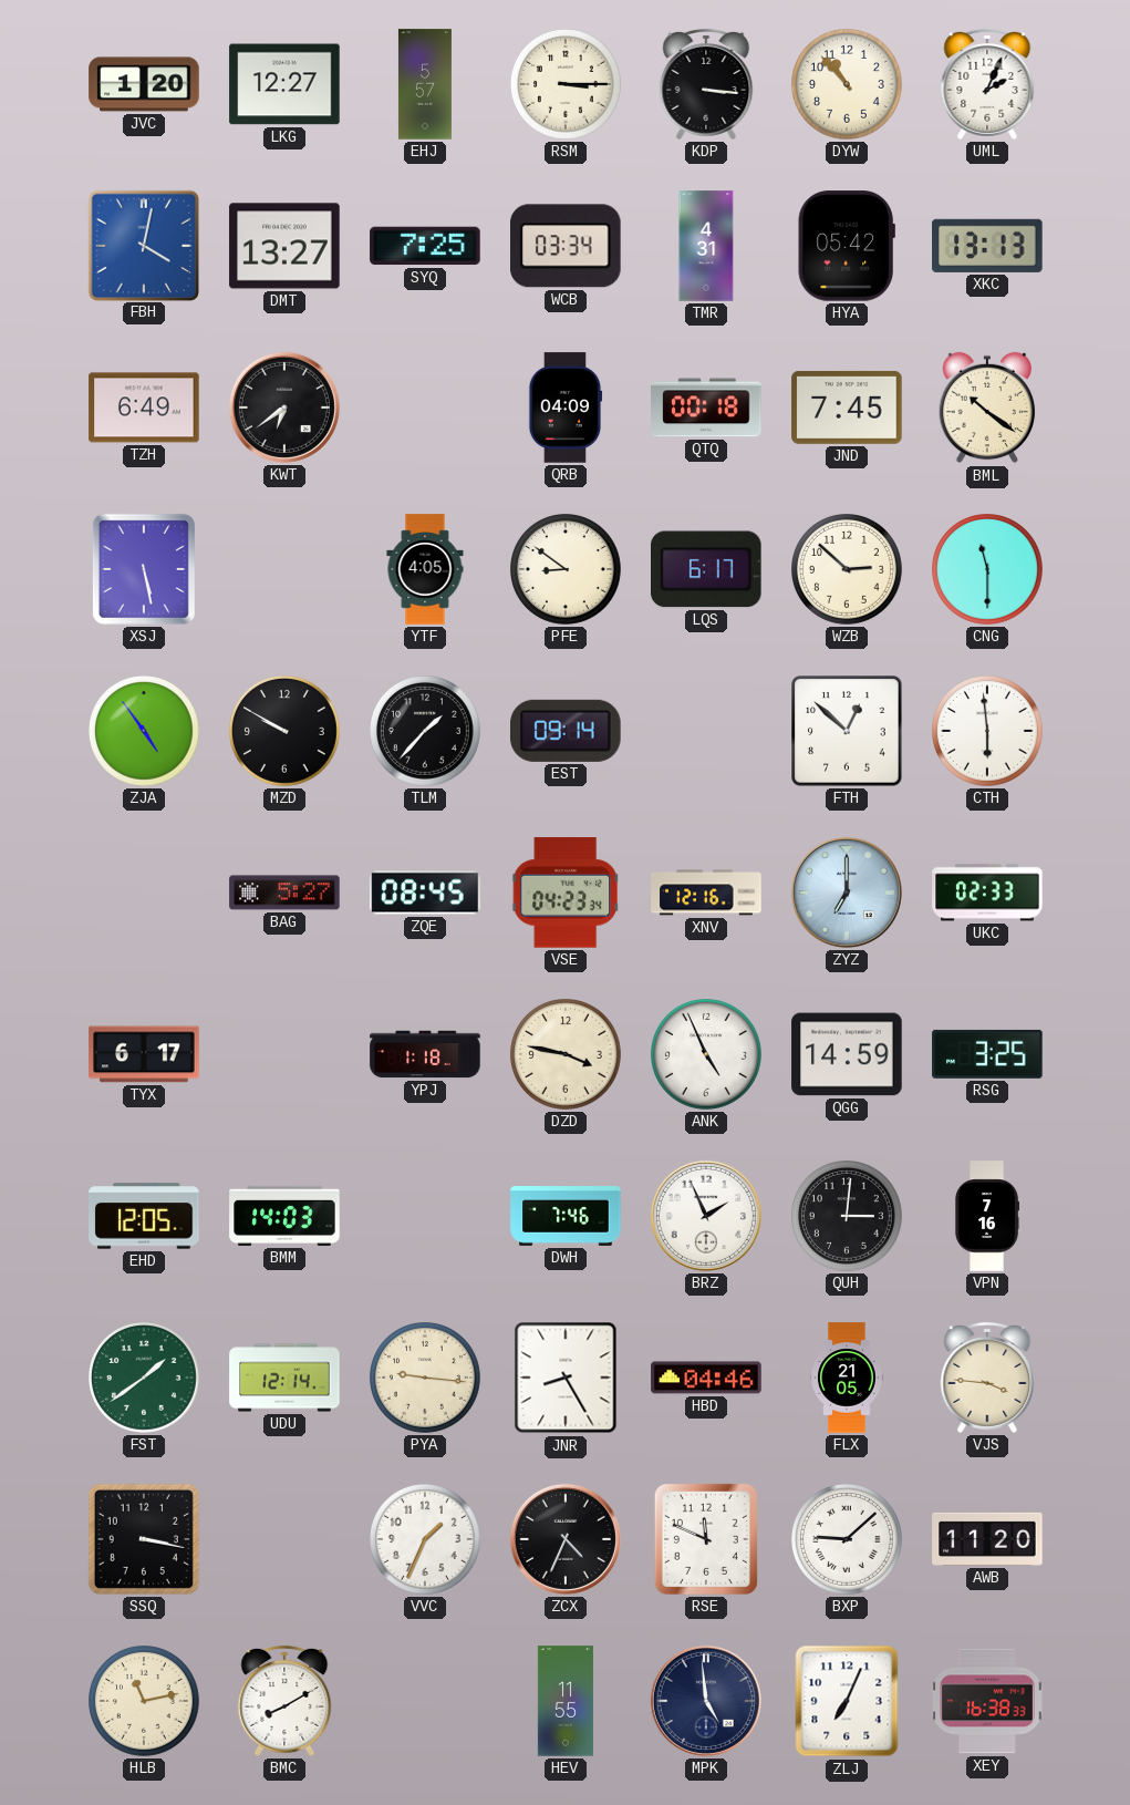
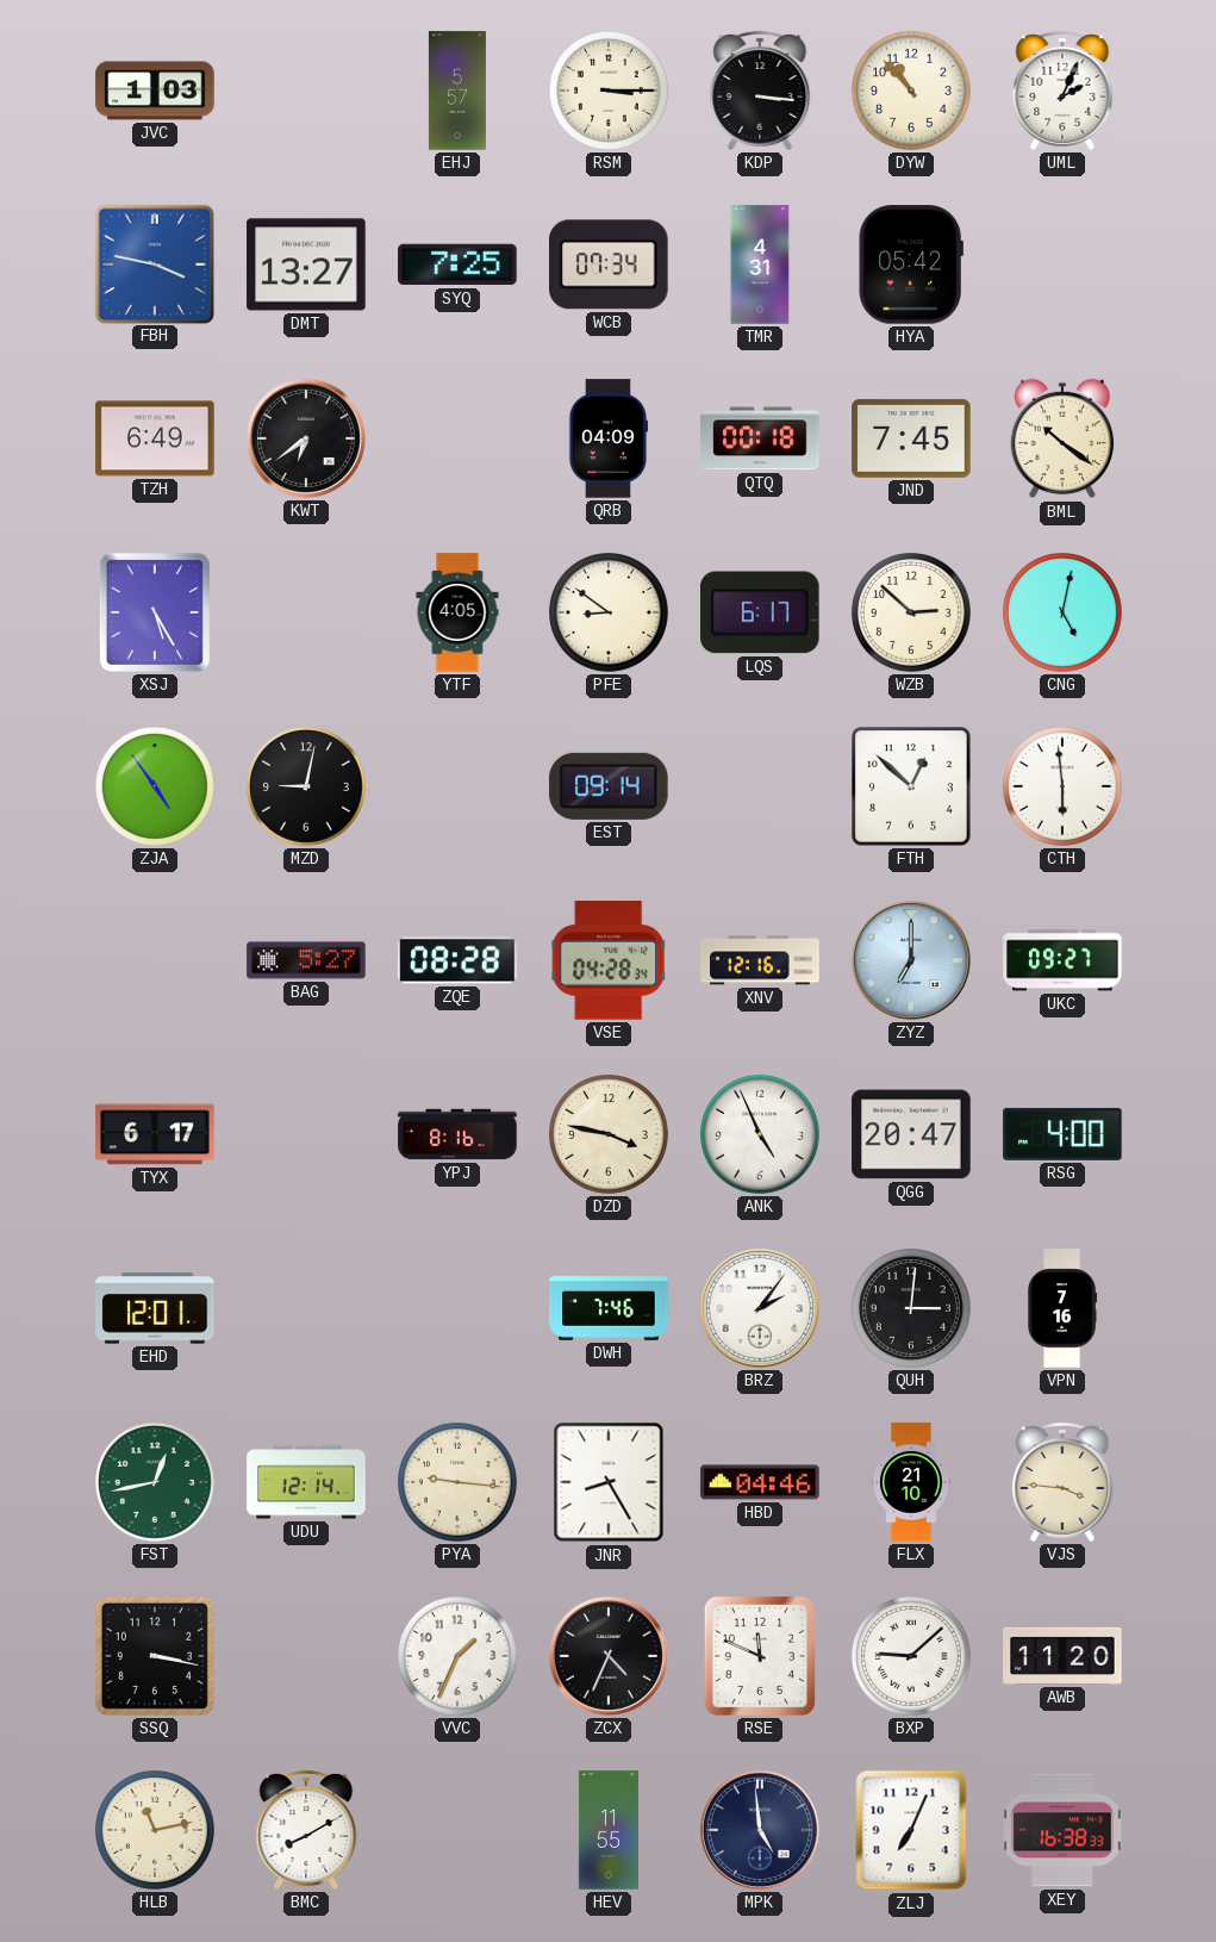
JVC: 1:20 -> 1:03 (155, 91)
LKG: 12:27 -> none (284, 84)
FBH: 4:02 -> 3:47 (154, 263)
WCB: 03:34 -> 07:34 (610, 264)
XKC: 13:13 -> none (987, 246)
XSJ: 5:28 -> 5:25 (155, 612)
CNG: 11:30 -> 5:02 (1064, 614)
MZD: 9:50 -> 9:02 (307, 788)
TLM: 1:37 -> none (426, 732)
ZQE: 08:45 -> 08:28 (457, 960)
VSE: 04:23 -> 04:28 (610, 960)
UKC: 02:33 -> 09:27 (1062, 960)
YPJ: 1:18 -> 8:16 (457, 1134)
QGG: 14:59 -> 20:47 (911, 1134)
RSG: 3:25 -> 4:00 (1062, 1134)
EHD: 12:05 -> 12:01 (155, 1308)
BMM: 14:03 -> none (284, 1216)
BRZ: 1:56 -> 2:06 (760, 1308)
FST: 1:39 -> 12:43 (156, 1483)
FLX: 21:05 -> 21:10 (911, 1482)
